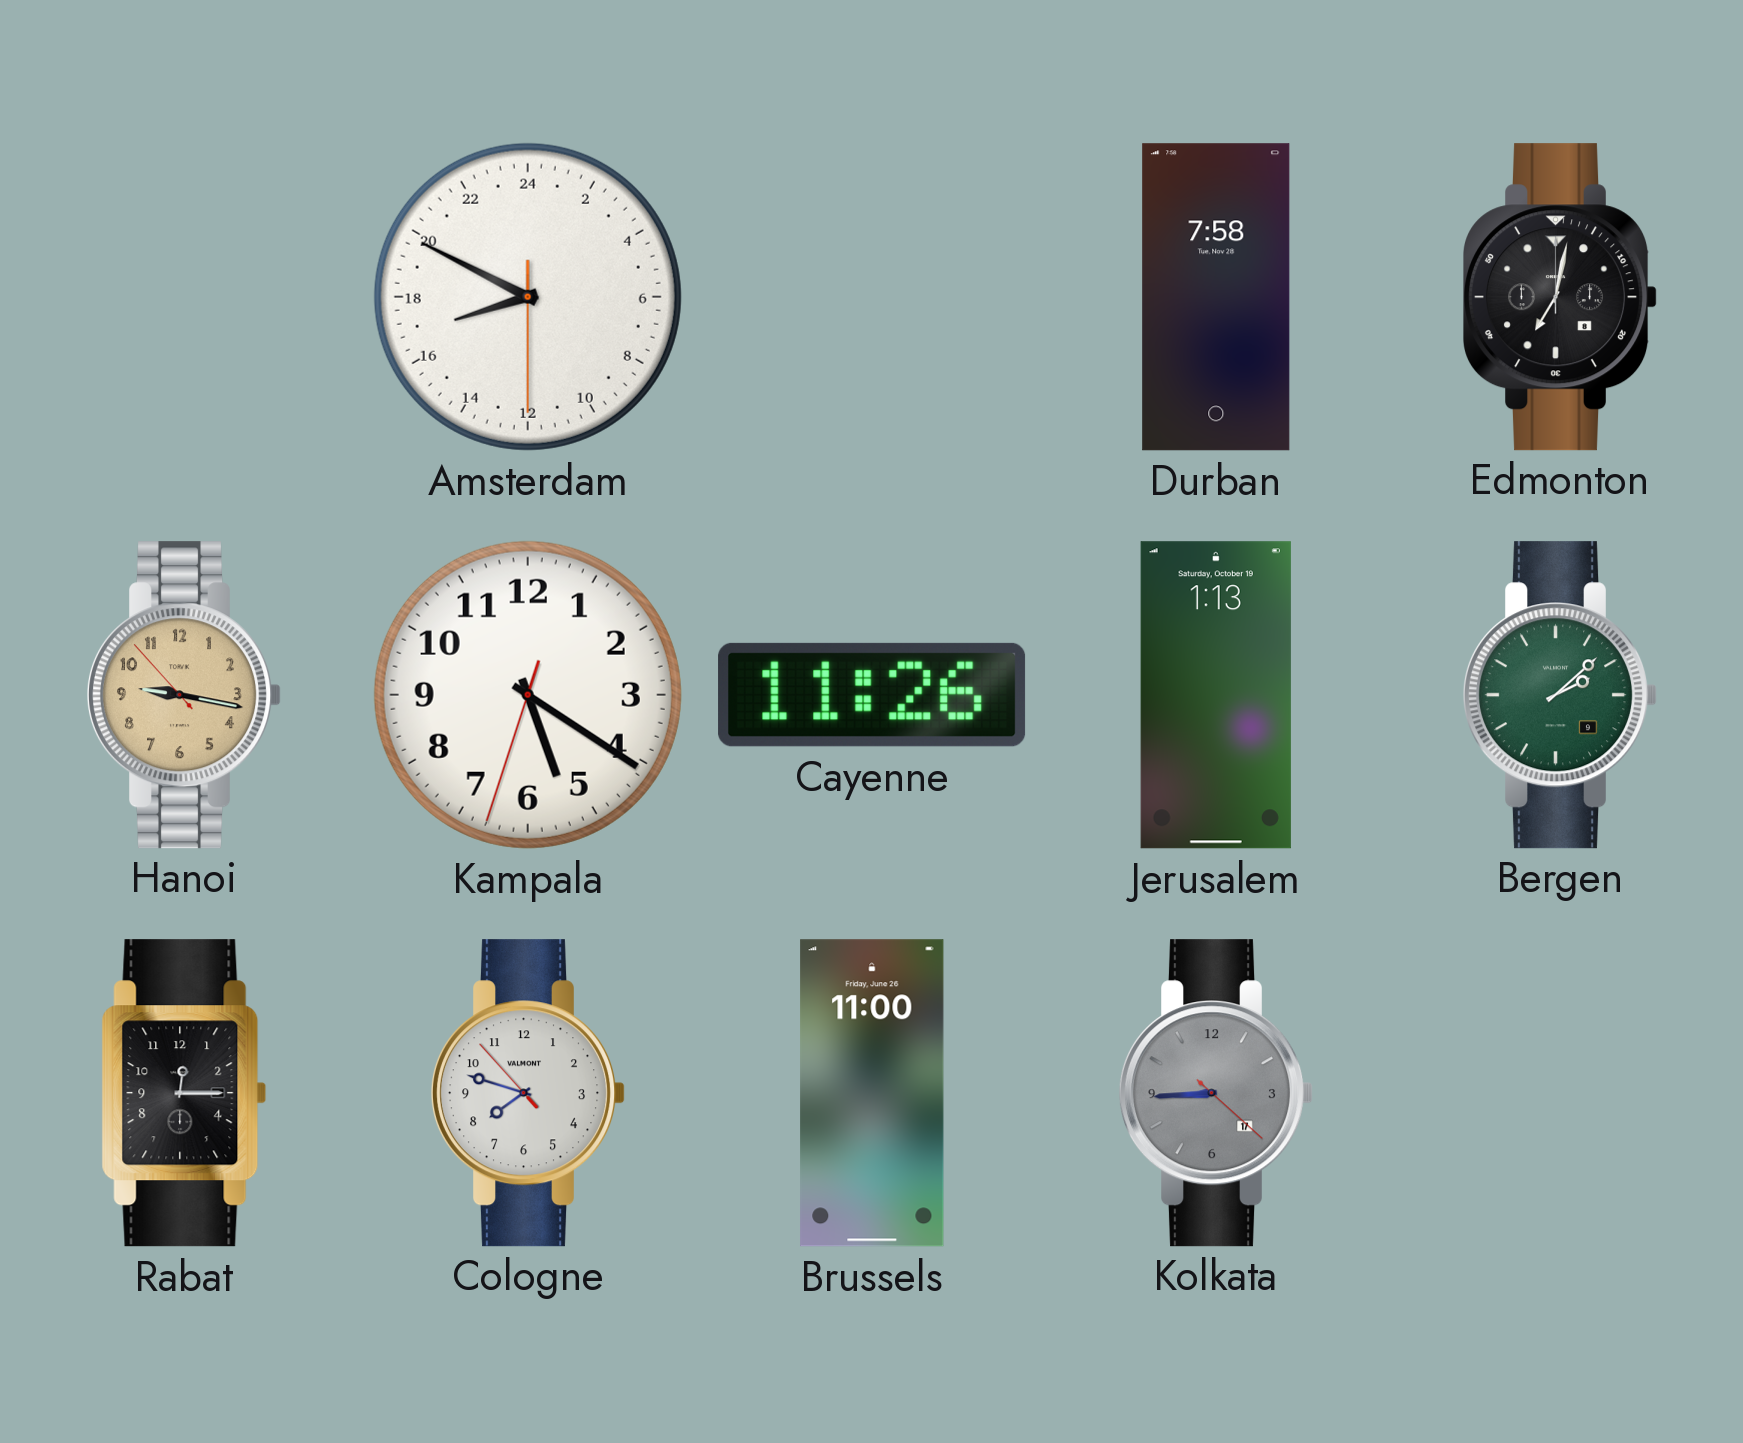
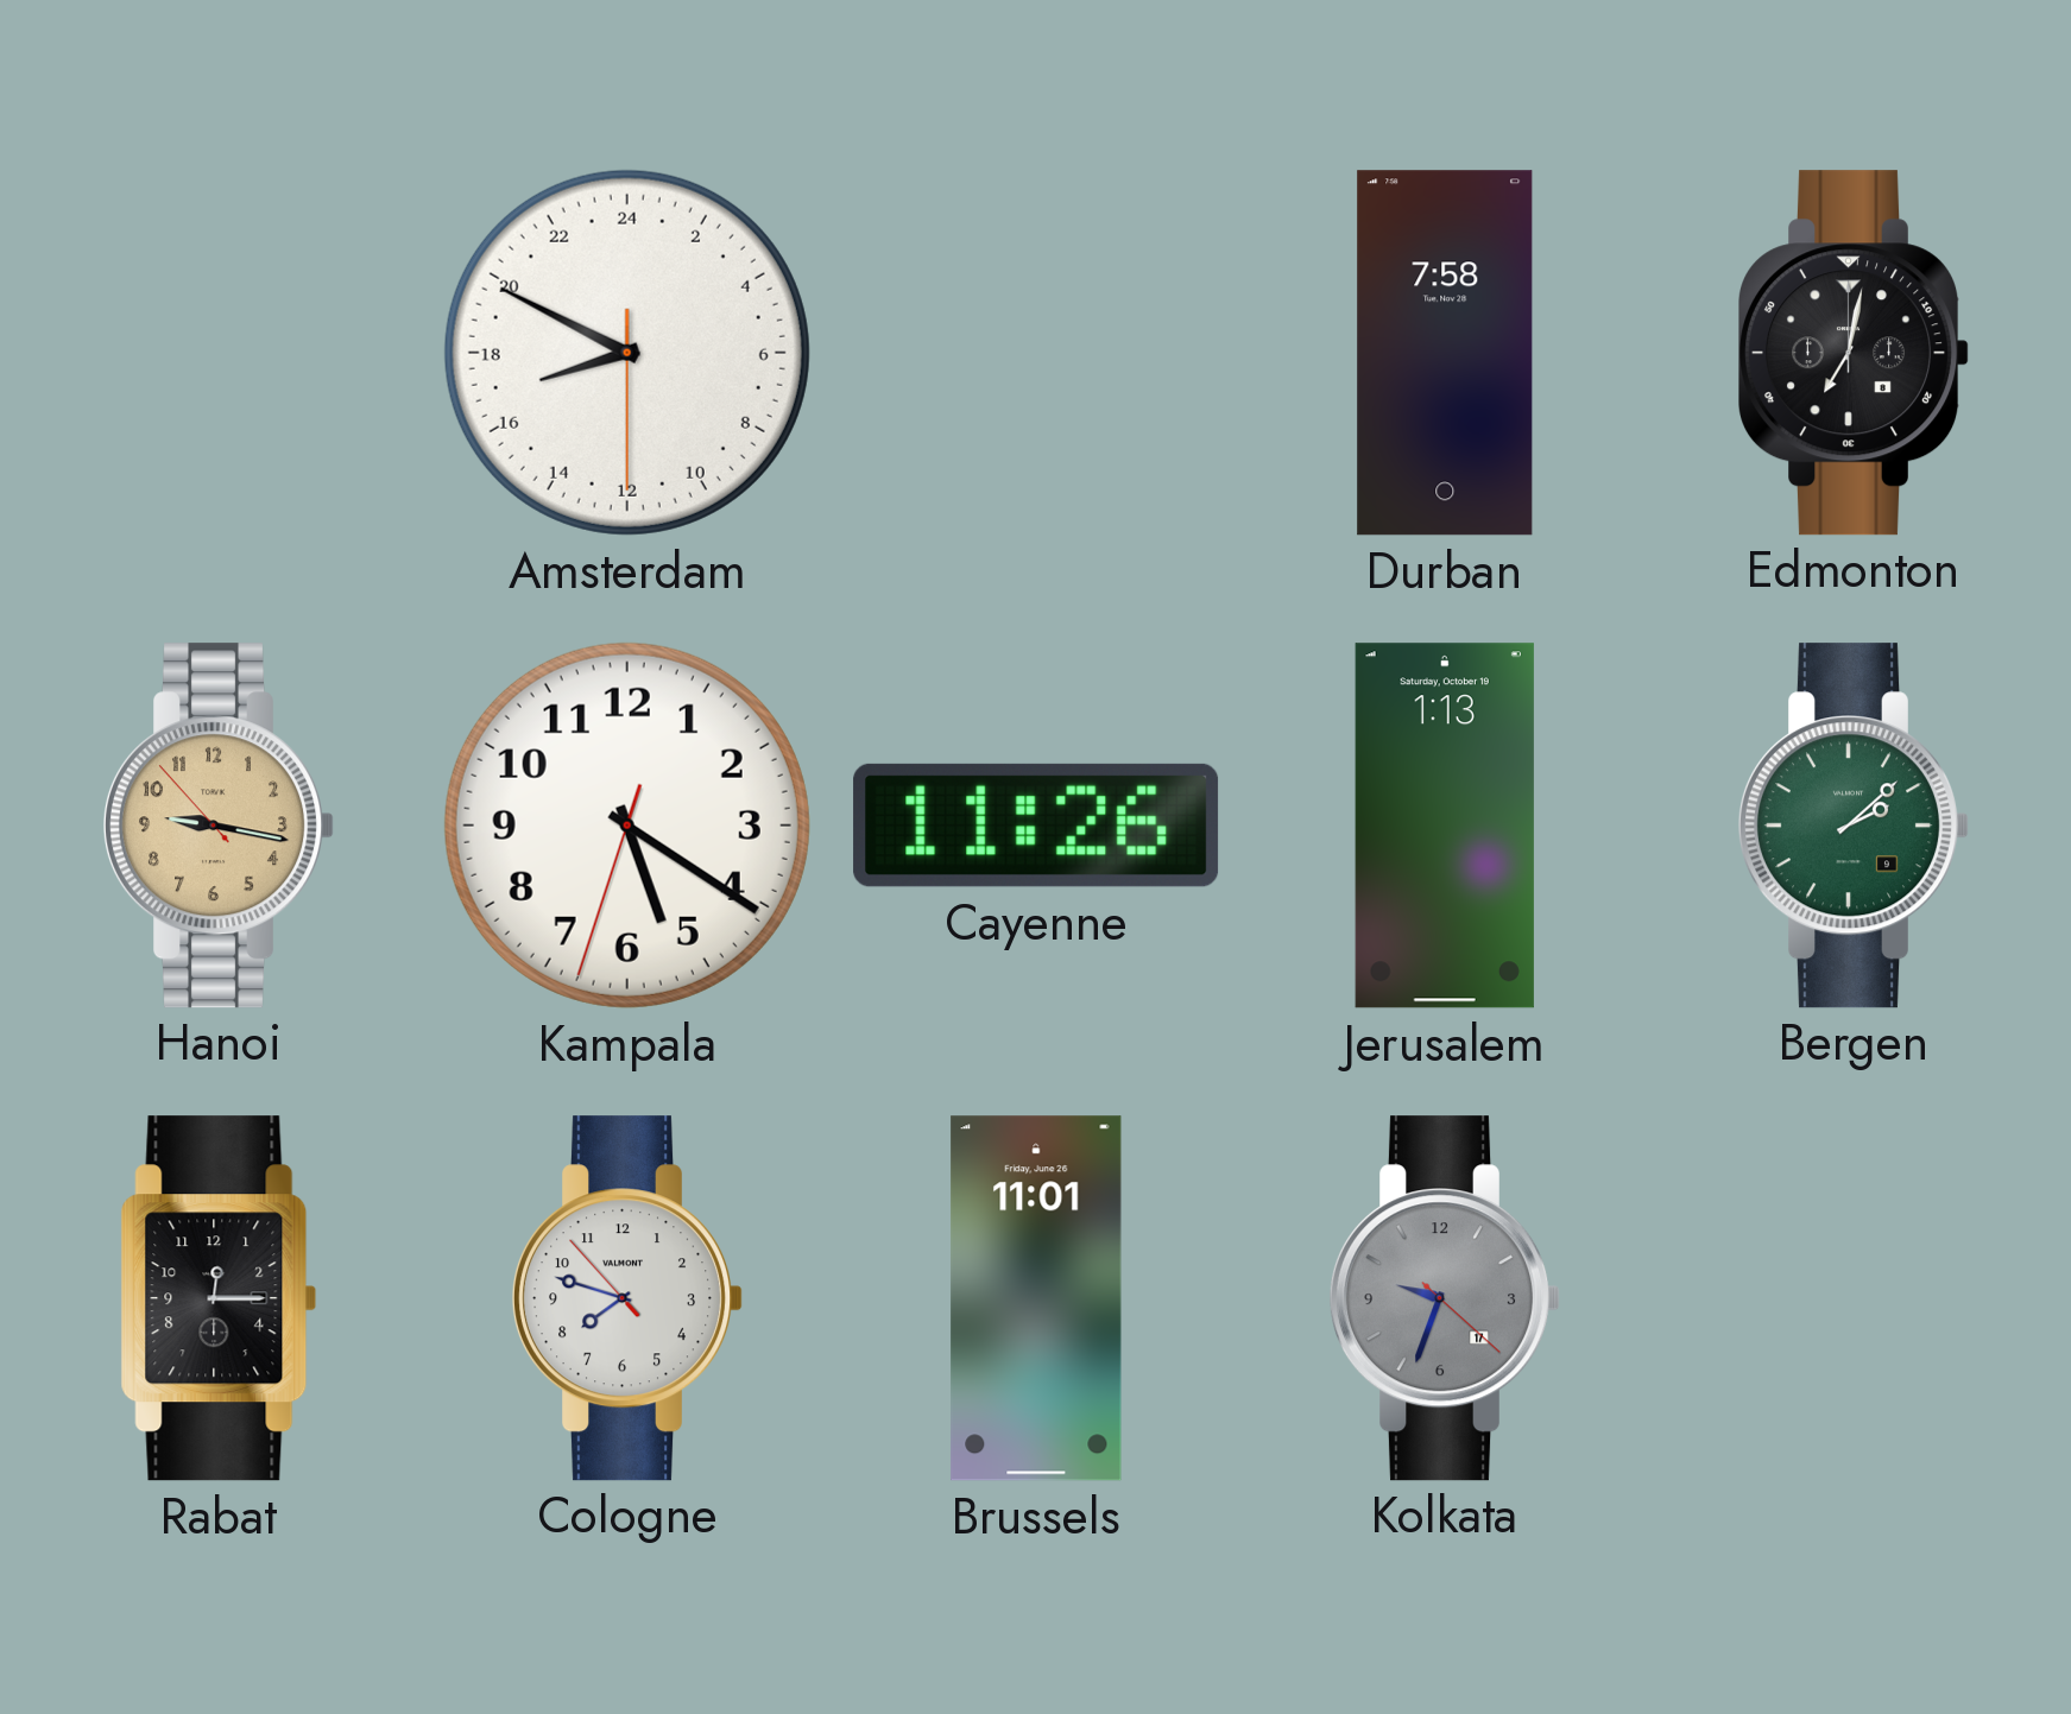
Brussels: 11:00 -> 11:01 (1036, 1298)
Kolkata: 8:44 -> 9:33 (1446, 1298)
